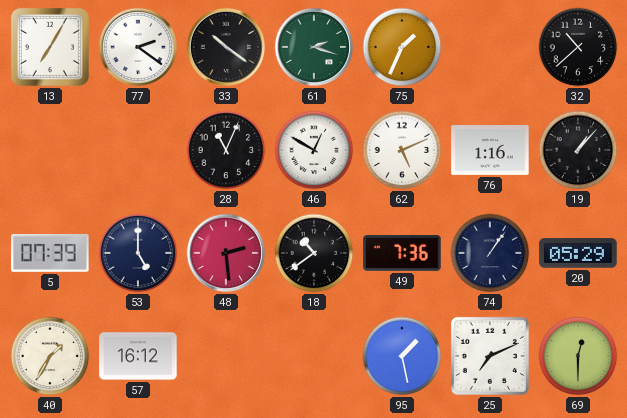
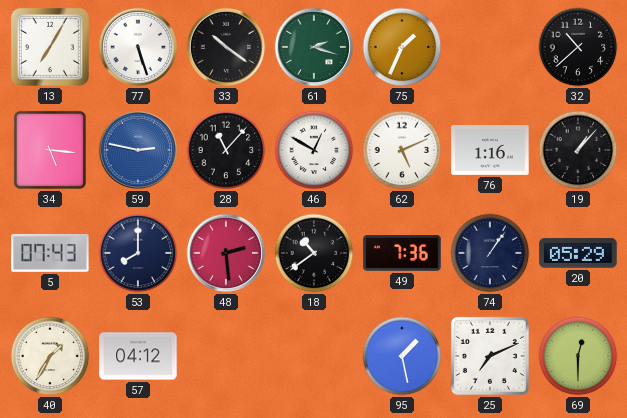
77: 2:21 -> 5:27 (138, 47)
34: none -> 5:16 (50, 150)
59: none -> 2:47 (138, 150)
28: 11:04 -> 11:07 (226, 150)
5: 07:39 -> 07:43 (50, 253)
53: 5:00 -> 8:00 (138, 253)
57: 16:12 -> 04:12 (138, 356)
